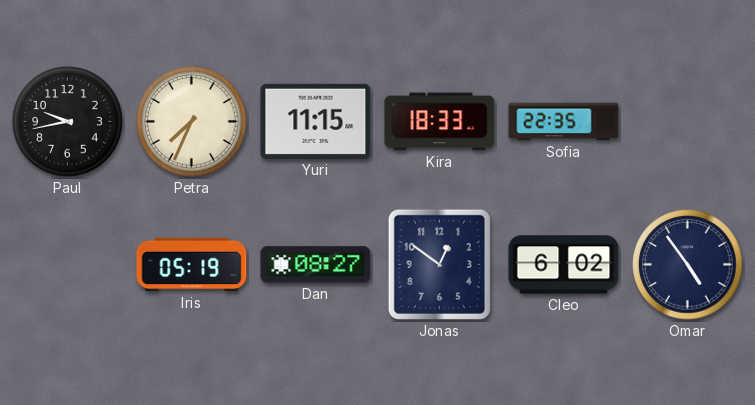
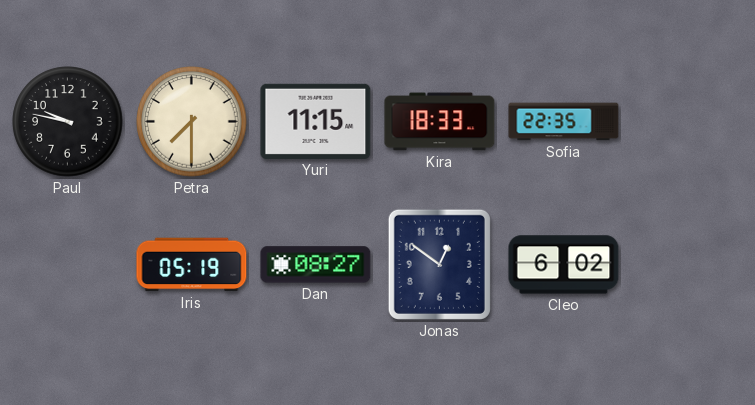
Paul: 9:43 -> 9:47 (68, 122)
Petra: 7:34 -> 7:30 (192, 122)
Omar: 4:54 -> none (688, 265)
